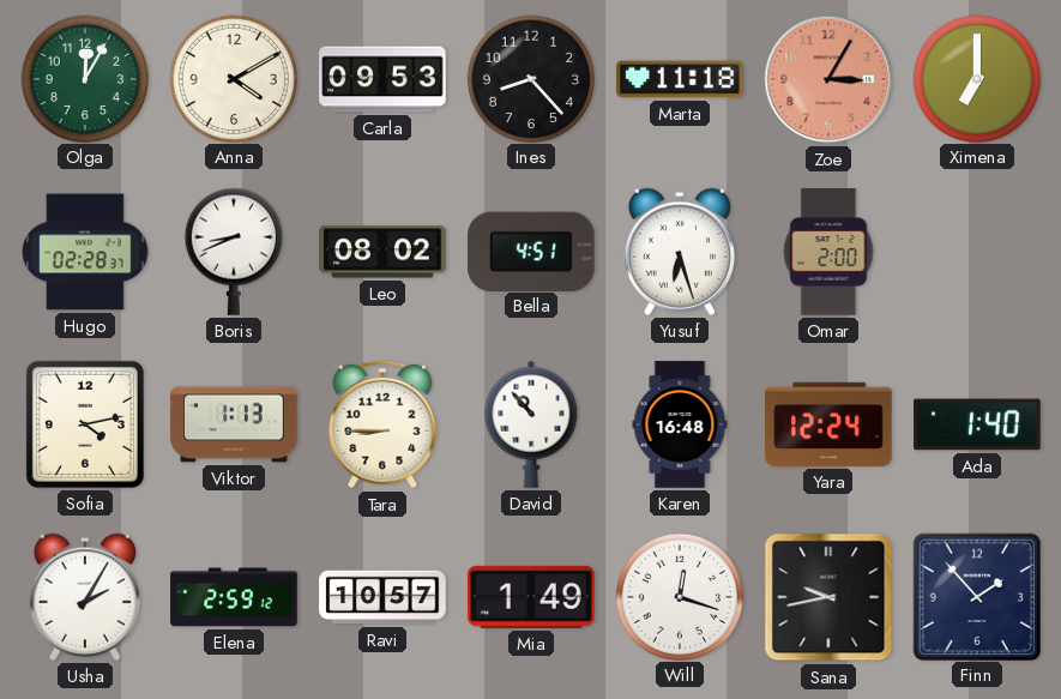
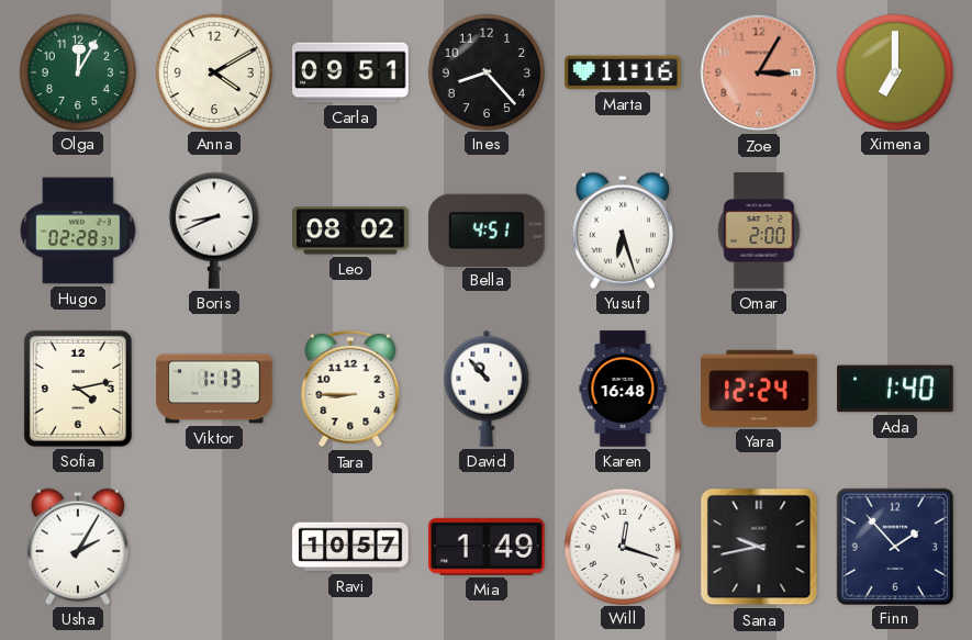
Carla: 09:53 -> 09:51 (350, 72)
Marta: 11:18 -> 11:16 (623, 72)
Elena: 2:59 -> none (234, 597)
